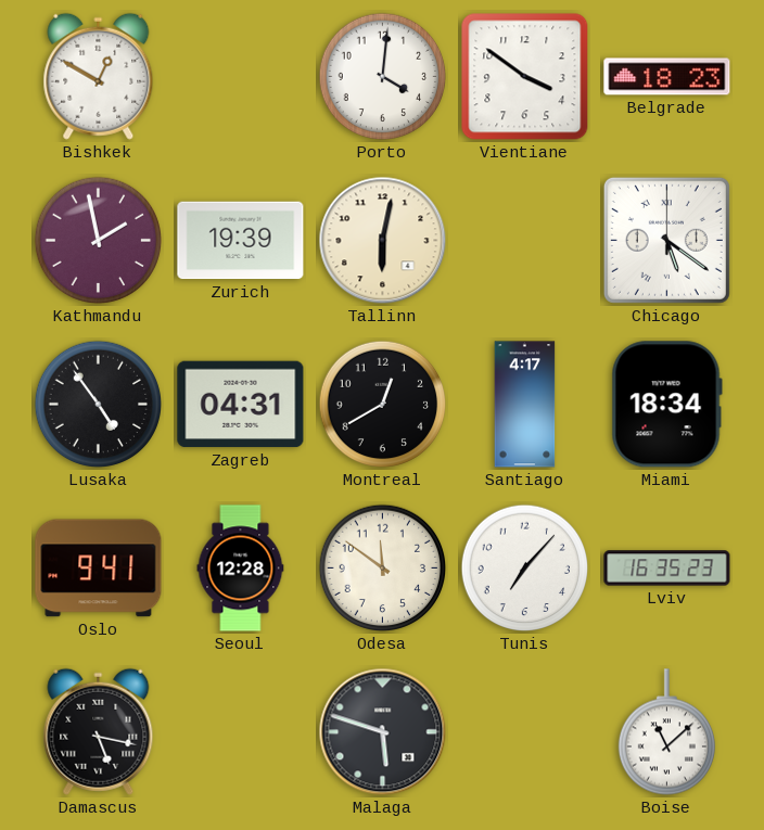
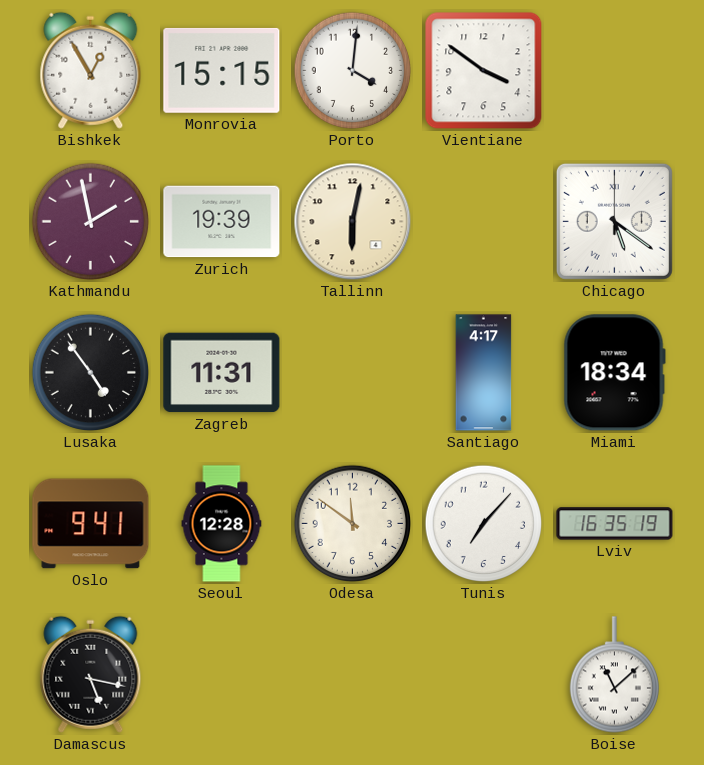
Bishkek: 12:50 -> 12:55 (91, 70)
Monrovia: none -> 15:15 (222, 70)
Belgrade: 18:23 -> none (667, 77)
Zagreb: 04:31 -> 11:31 (222, 373)
Montreal: 12:40 -> none (383, 405)
Lviv: 16:35:23 -> 16:35:19 (615, 524)
Malaga: 5:48 -> none (383, 732)
